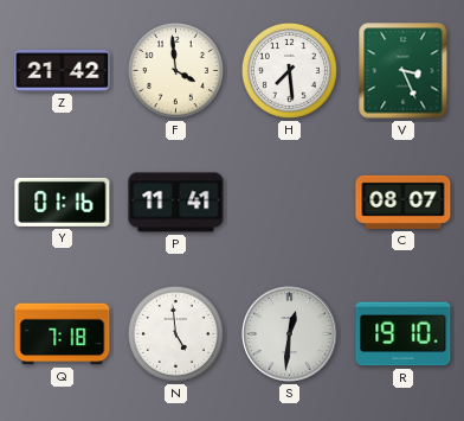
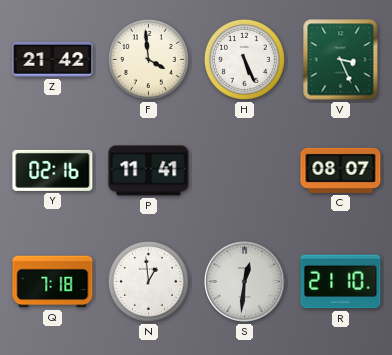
H: 7:29 -> 5:26 (244, 59)
Y: 01:16 -> 02:16 (53, 170)
N: 4:59 -> 12:59 (148, 281)
R: 19:10 -> 21:10 (341, 282)
